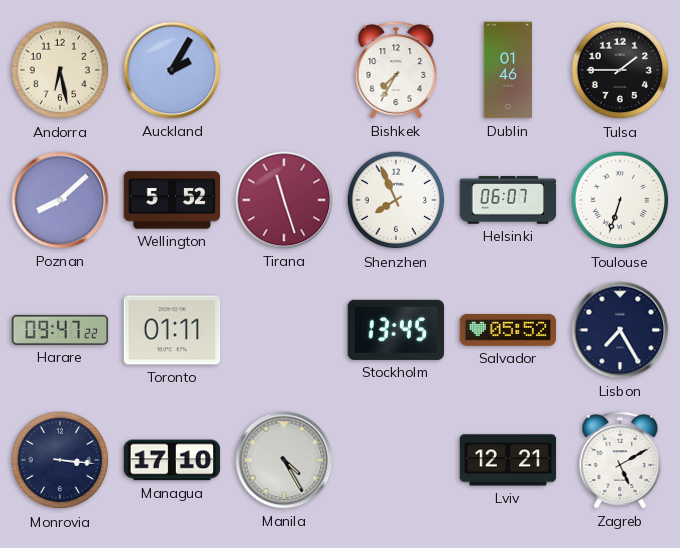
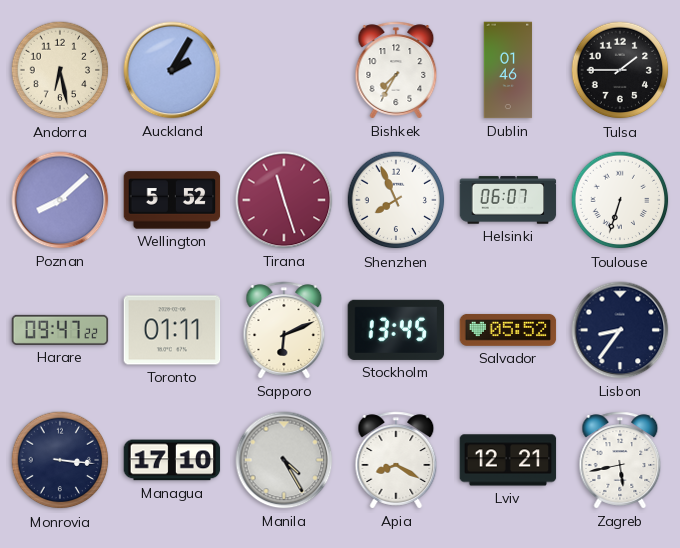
Sapporo: none -> 6:11 (284, 330)
Lisbon: 7:25 -> 8:36 (620, 330)
Apia: none -> 8:20 (396, 460)
Zagreb: 5:10 -> 5:43 (620, 460)
